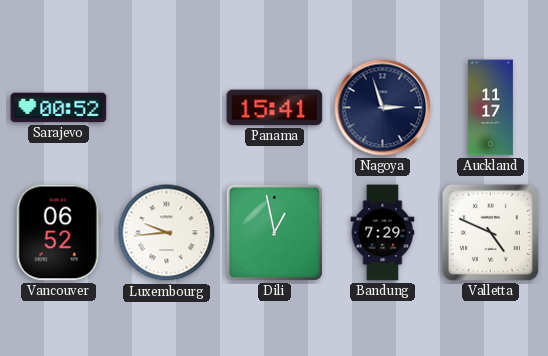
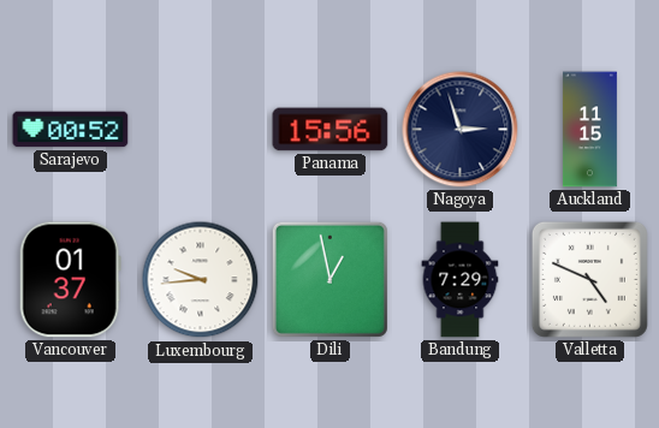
Panama: 15:41 -> 15:56 (331, 130)
Auckland: 11:17 -> 11:15 (589, 130)
Vancouver: 06:52 -> 01:37 (70, 280)
